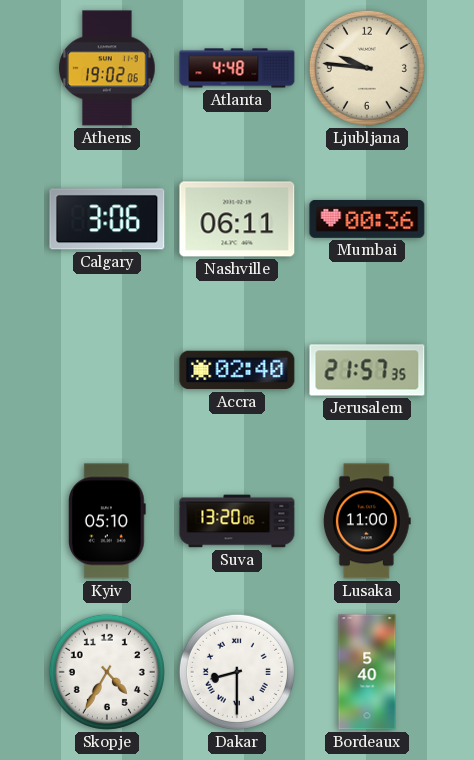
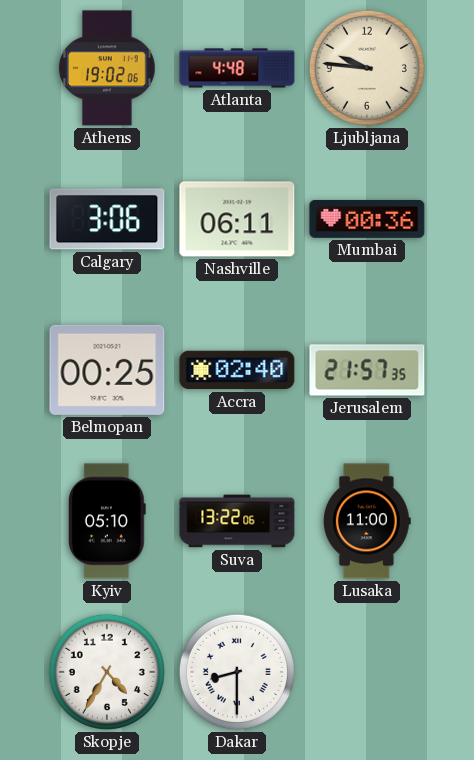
Belmopan: none -> 00:25 (107, 370)
Suva: 13:20 -> 13:22 (237, 521)
Bordeaux: 5:40 -> none (367, 672)
